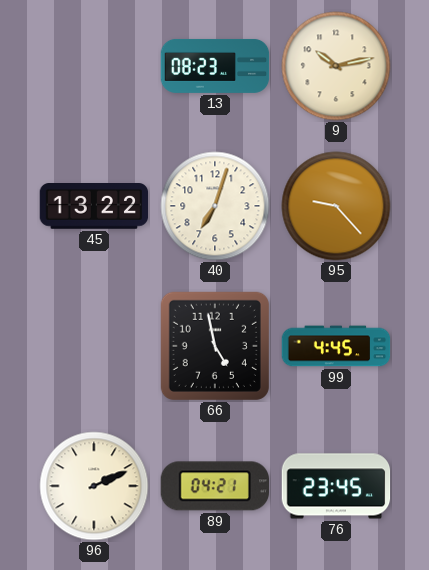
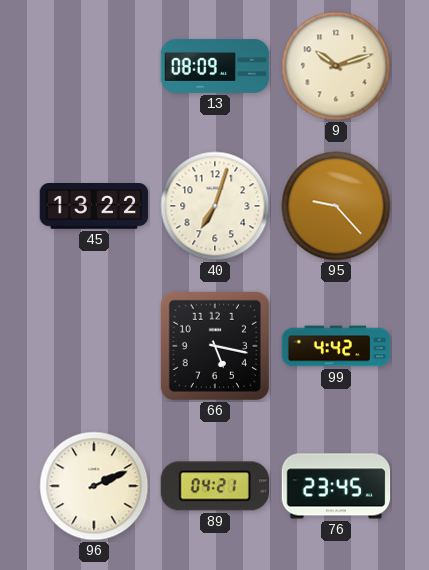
13: 08:23 -> 08:09 (215, 66)
9: 10:13 -> 10:12 (336, 66)
66: 4:58 -> 5:17 (215, 346)
99: 4:45 -> 4:42 (336, 346)
